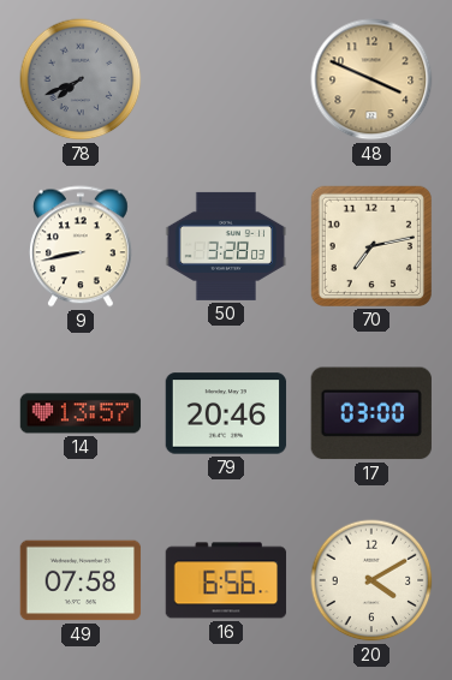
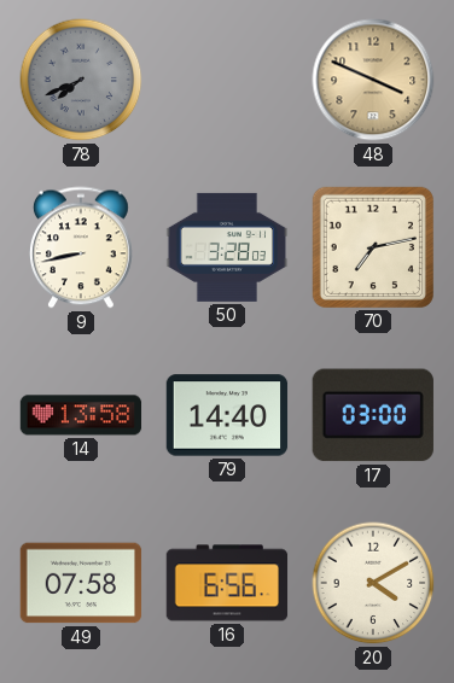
14: 13:57 -> 13:58 (81, 415)
79: 20:46 -> 14:40 (227, 415)
